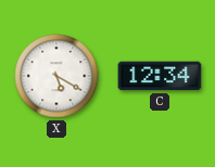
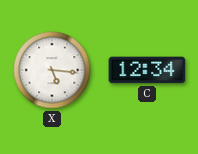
X: 5:20 -> 5:16 (52, 70)
